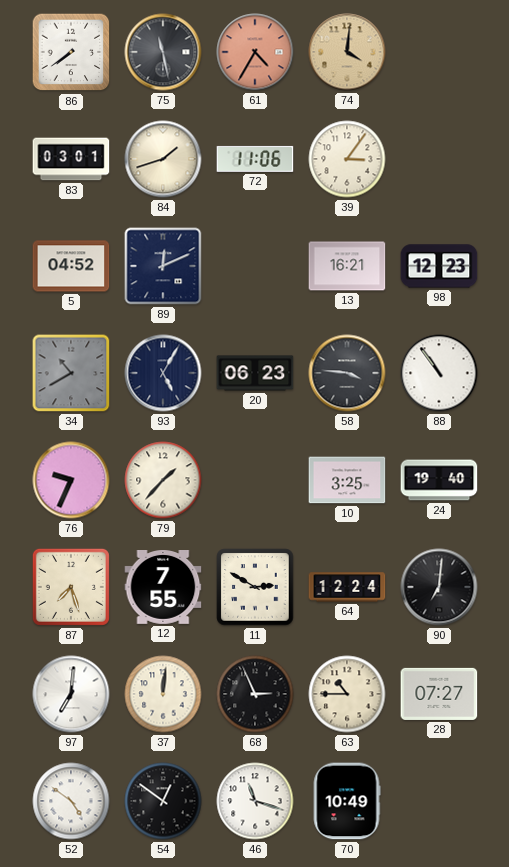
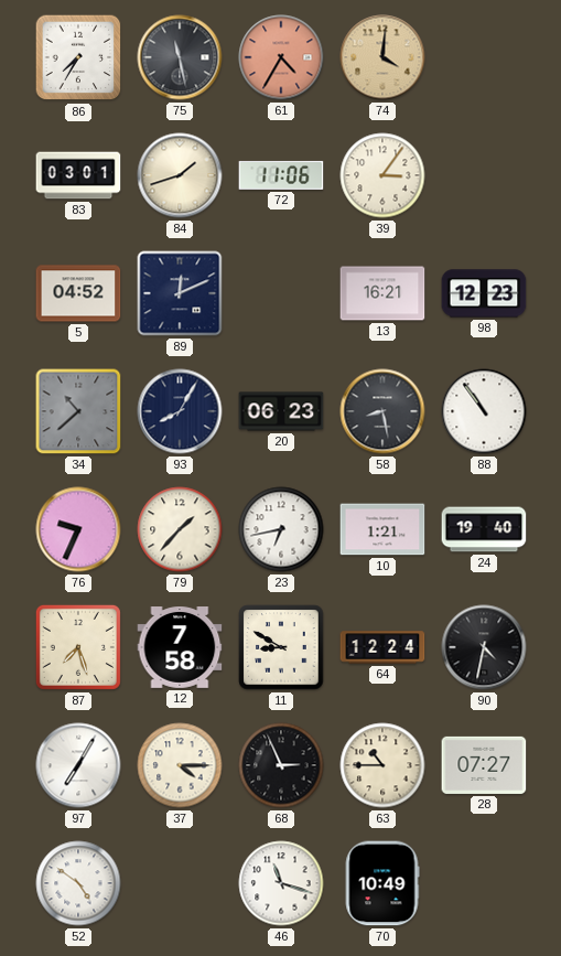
86: 7:39 -> 7:35 (78, 57)
34: 10:40 -> 10:38 (78, 411)
93: 5:05 -> 8:05 (180, 411)
58: 3:46 -> 8:28 (382, 411)
23: none -> 6:43 (281, 529)
10: 3:25 -> 1:21 (382, 529)
12: 7:55 -> 7:58 (180, 648)
11: 2:50 -> 8:50 (281, 647)
90: 7:01 -> 4:32 (484, 647)
97: 7:01 -> 7:05 (78, 765)
37: 12:01 -> 4:15 (180, 765)
54: 12:51 -> none (163, 801)
